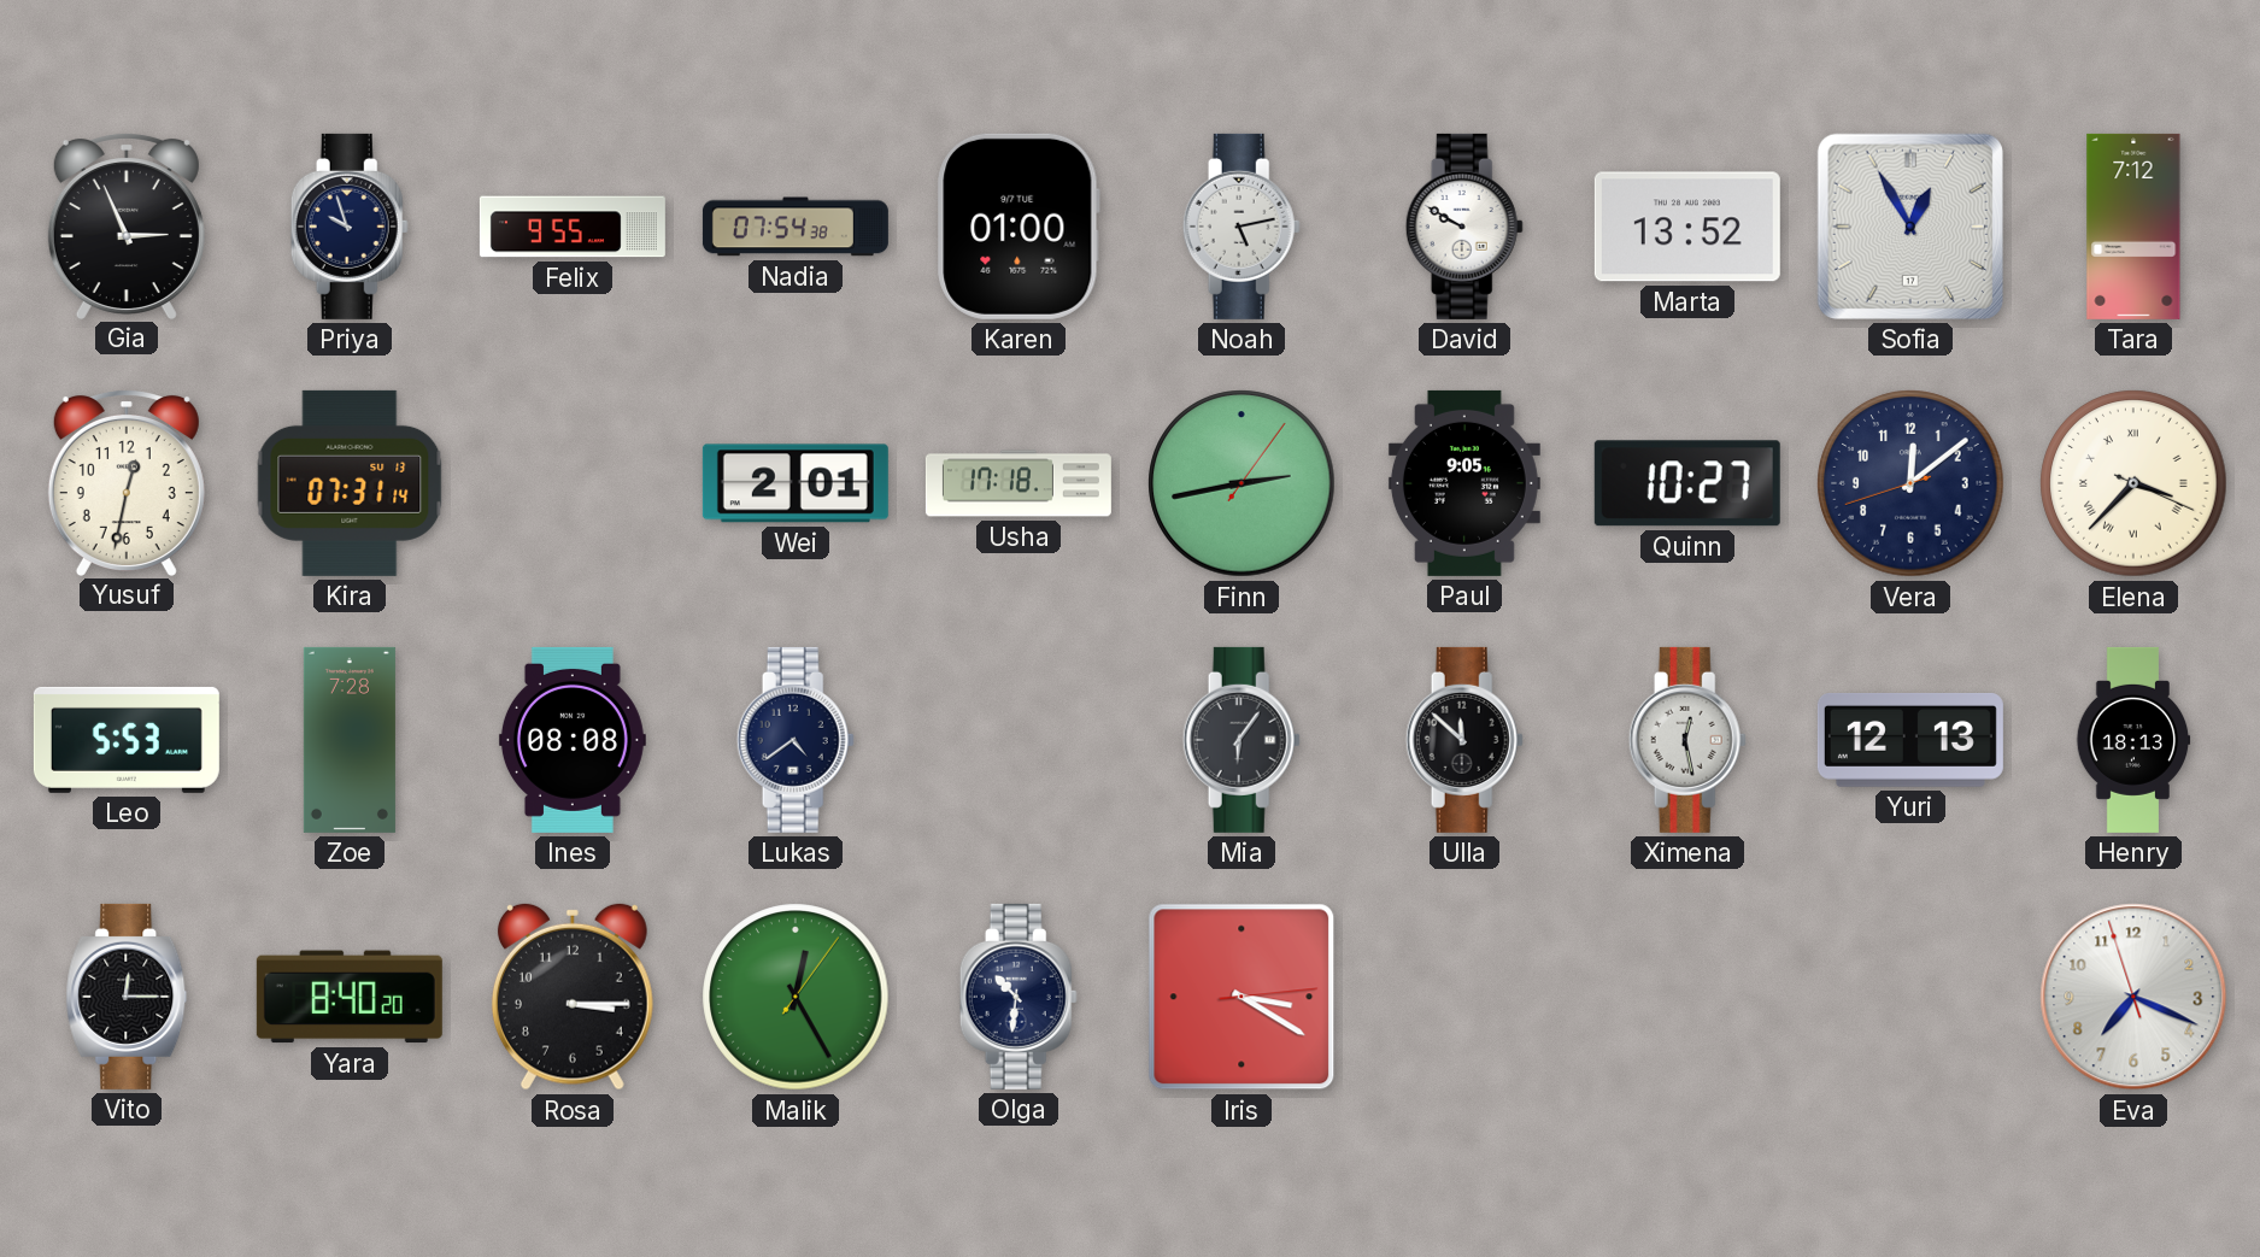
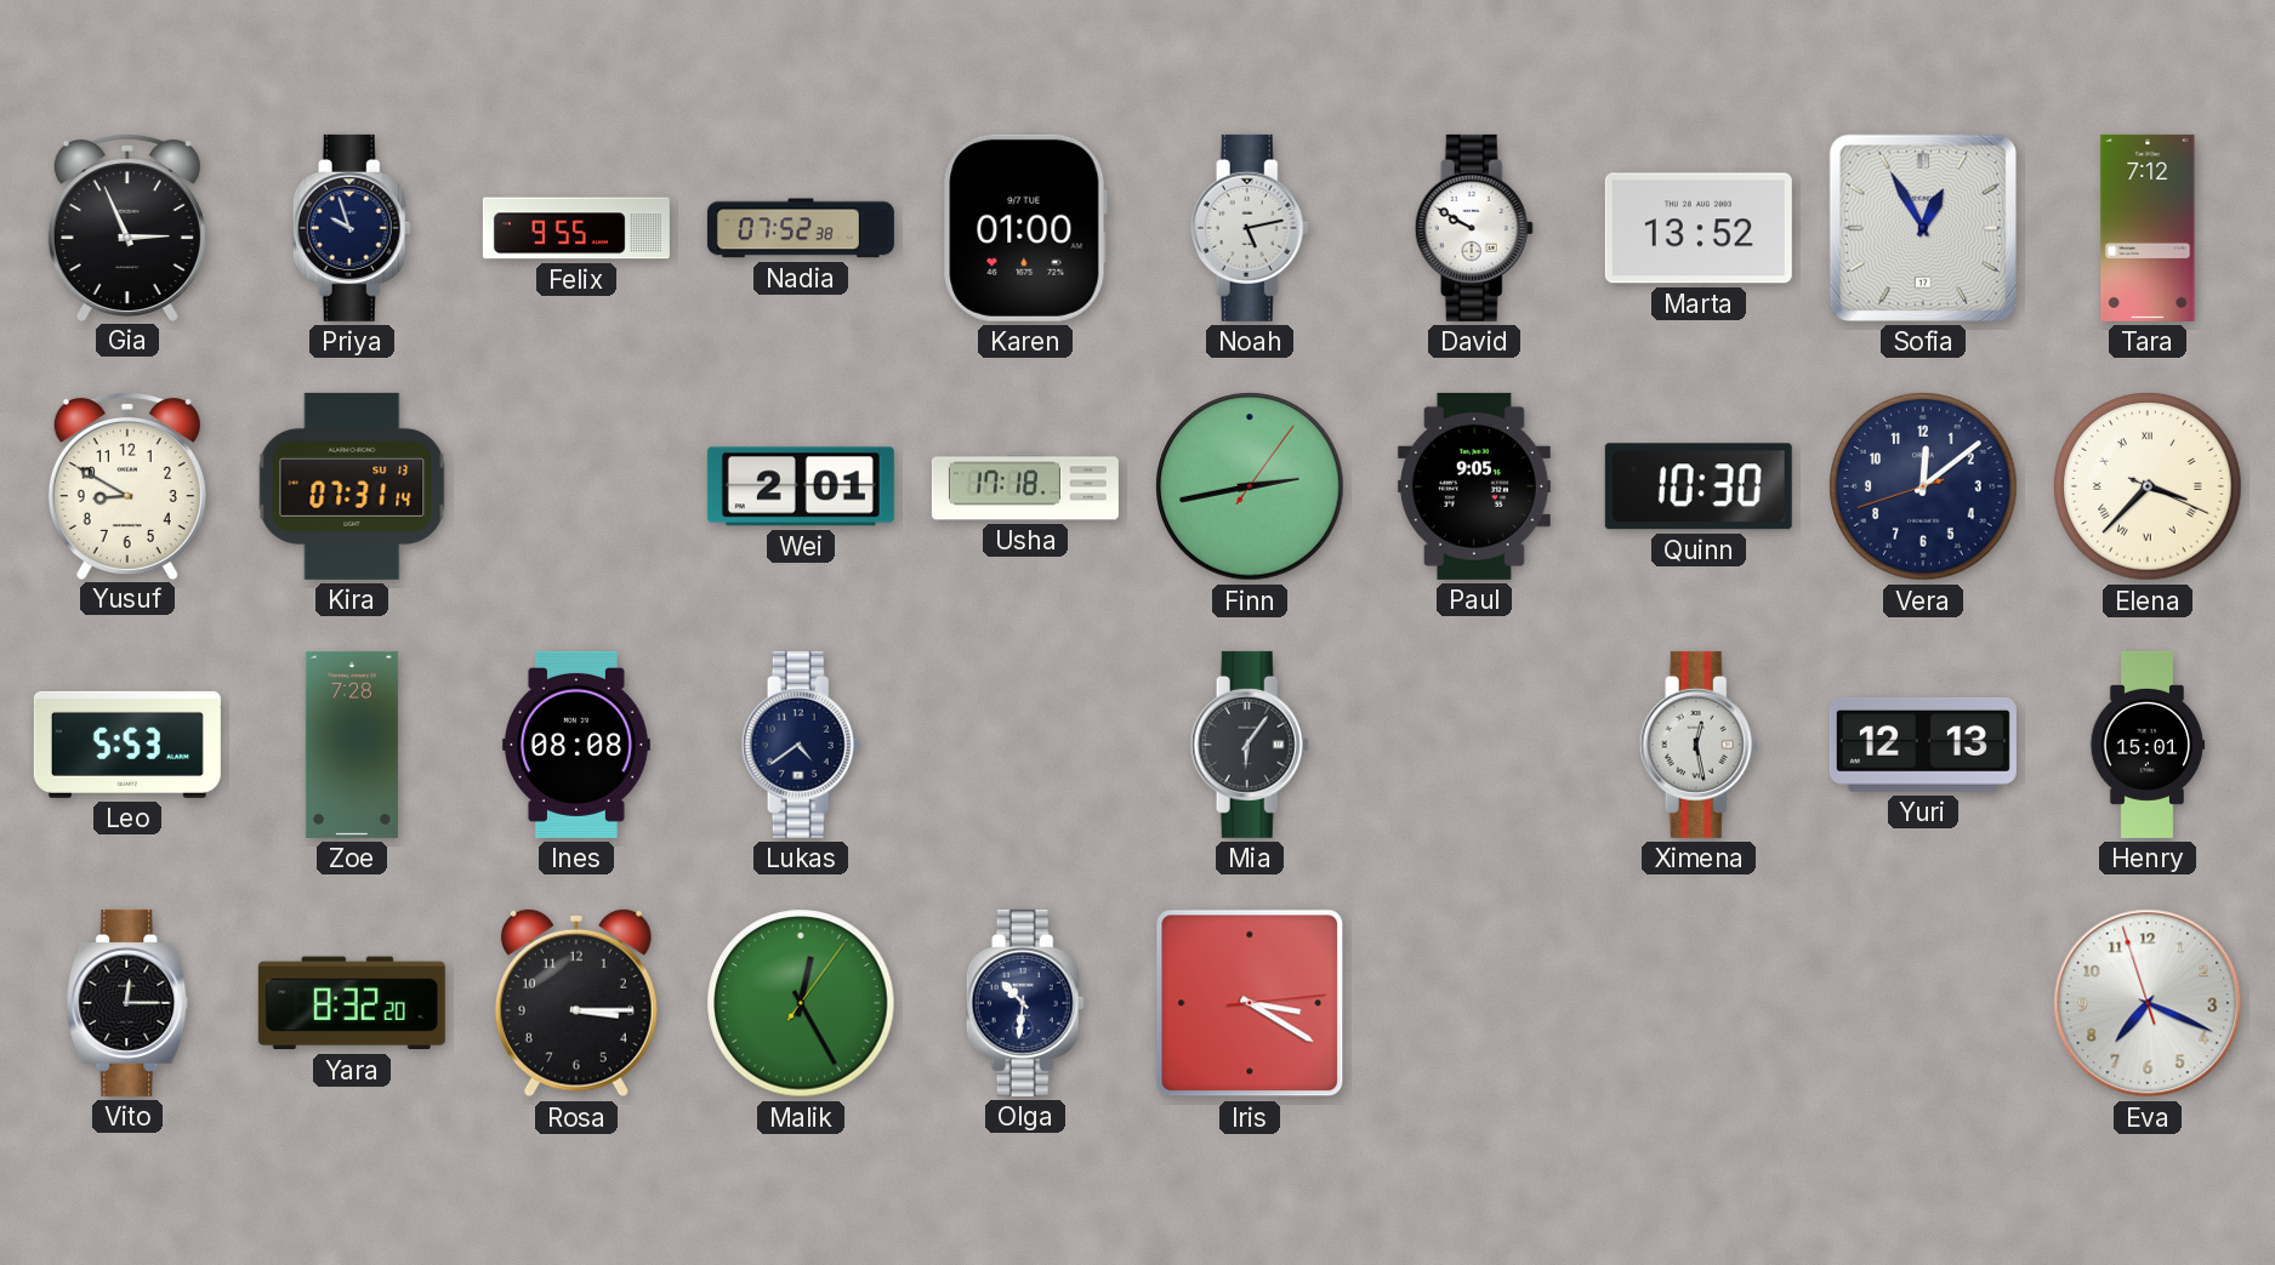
Nadia: 07:54 -> 07:52 (801, 228)
Yusuf: 12:32 -> 8:50 (127, 485)
Quinn: 10:27 -> 10:30 (1699, 486)
Ulla: 11:52 -> none (1464, 740)
Henry: 18:13 -> 15:01 (2148, 745)
Yara: 8:40 -> 8:32 (352, 1003)
